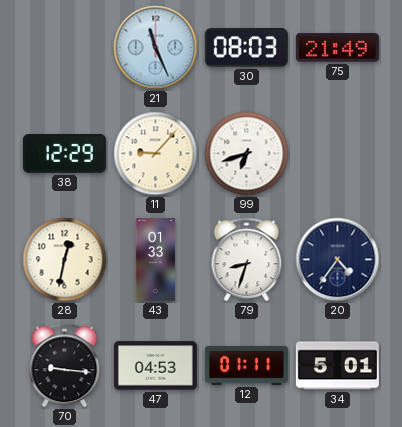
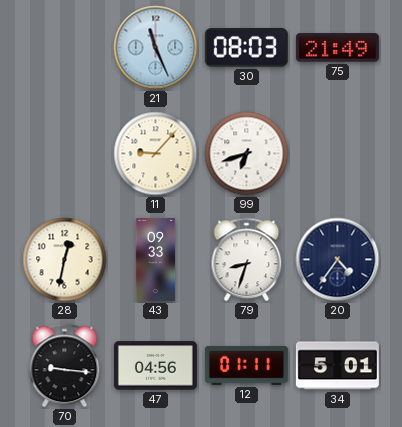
38: 12:29 -> none (64, 154)
43: 01:33 -> 09:33 (156, 259)
47: 04:53 -> 04:56 (155, 366)
